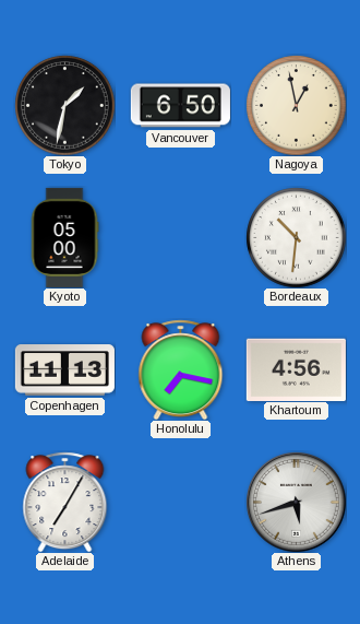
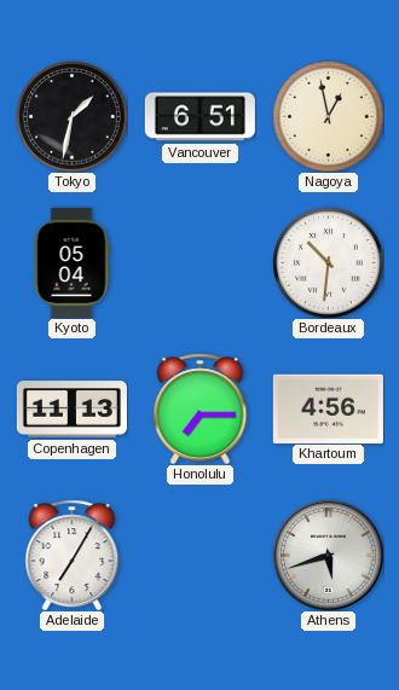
Vancouver: 6:50 -> 6:51 (199, 117)
Kyoto: 05:00 -> 05:04 (71, 262)
Honolulu: 7:17 -> 7:15 (201, 408)
